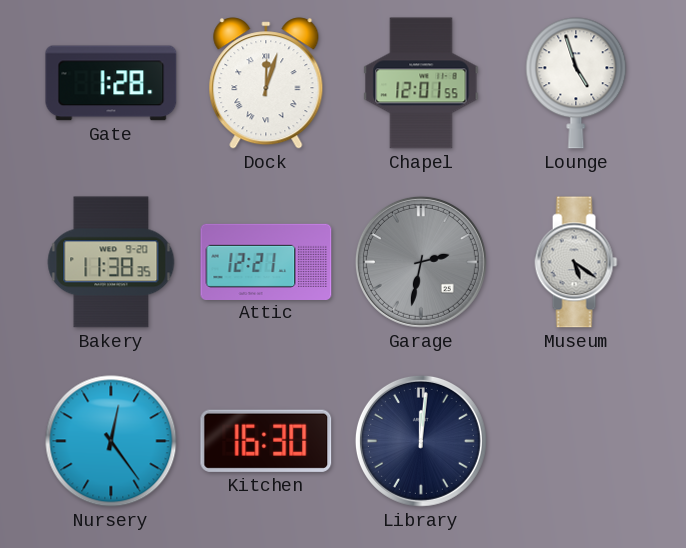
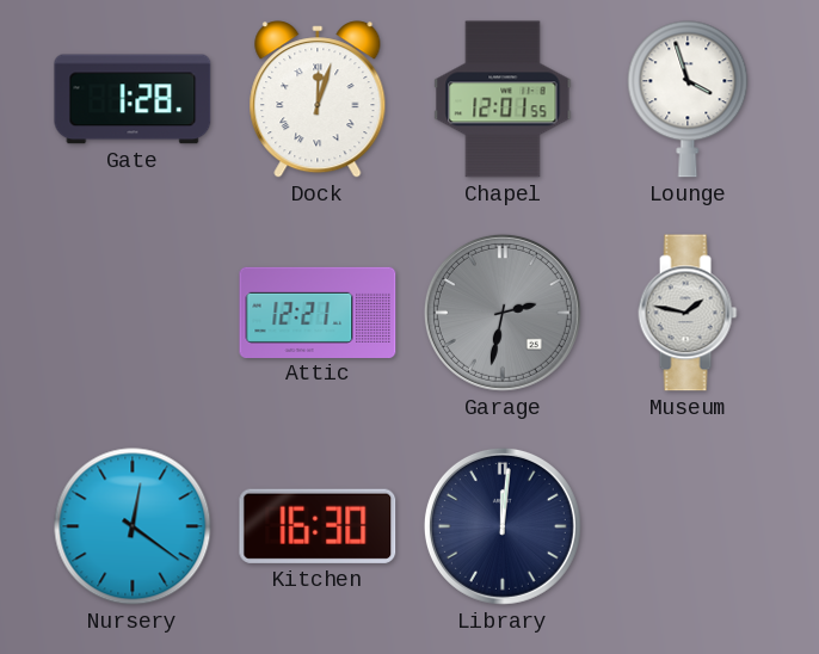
Lounge: 4:57 -> 3:57 (688, 99)
Bakery: 11:38 -> none (111, 262)
Museum: 5:21 -> 1:47 (688, 313)
Nursery: 12:24 -> 12:21 (133, 526)
